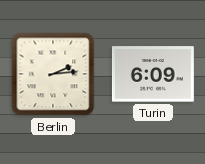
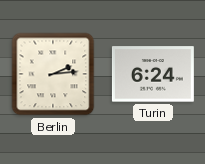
Turin: 6:09 -> 6:24 (153, 74)
